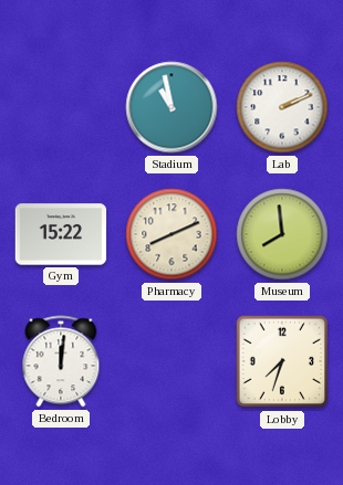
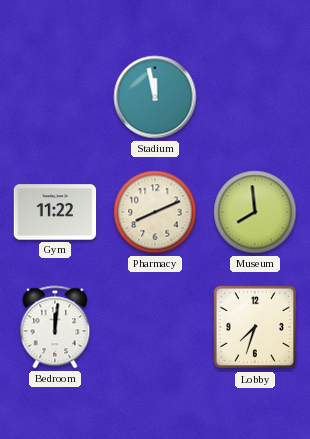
Stadium: 10:58 -> 11:58 (155, 97)
Lab: 2:11 -> none (282, 107)
Gym: 15:22 -> 11:22 (55, 212)
